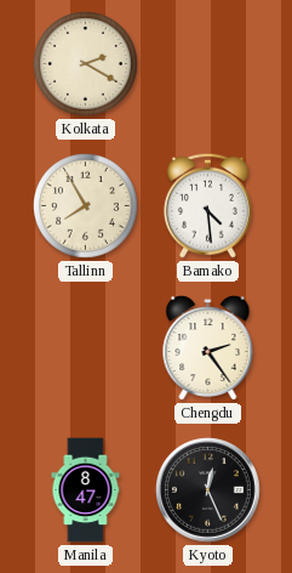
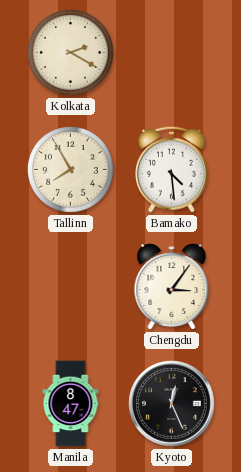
Chengdu: 2:24 -> 3:06 (172, 287)
